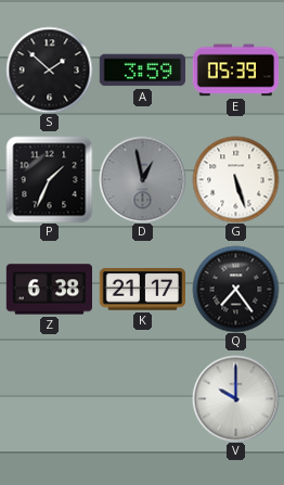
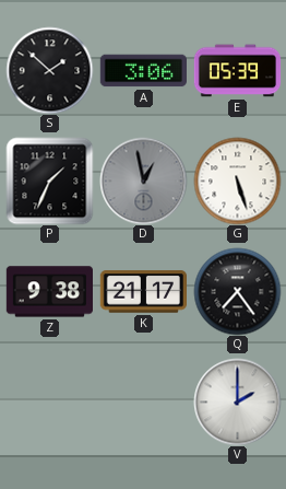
A: 3:59 -> 3:06 (143, 71)
Z: 6:38 -> 9:38 (49, 292)
V: 10:00 -> 2:00 (237, 401)
